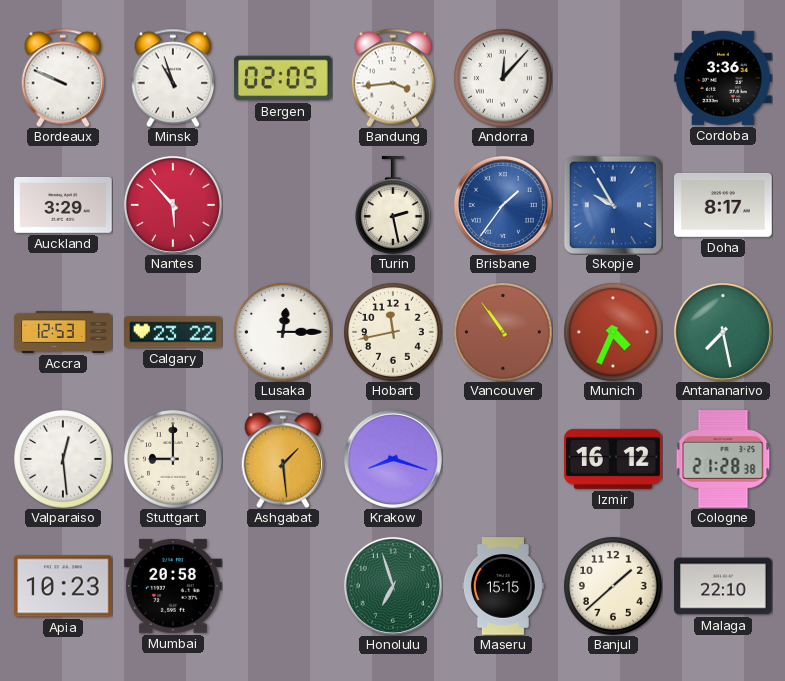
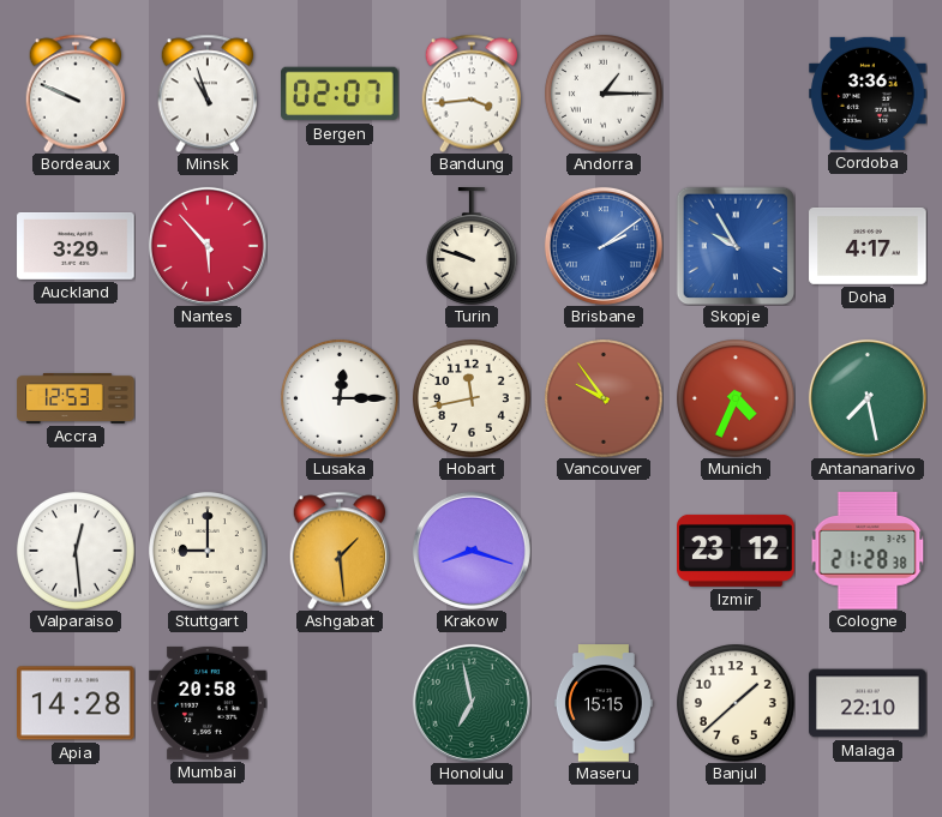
Bergen: 02:05 -> 02:07 (340, 94)
Andorra: 12:07 -> 1:15 (605, 95)
Turin: 2:28 -> 9:48 (472, 246)
Brisbane: 1:36 -> 2:09 (604, 246)
Doha: 8:17 -> 4:17 (868, 246)
Calgary: 23:22 -> none (173, 332)
Vancouver: 10:54 -> 9:54 (605, 400)
Izmir: 16:12 -> 23:12 (736, 551)
Apia: 10:23 -> 14:28 (77, 703)
Honolulu: 6:57 -> 6:58 (472, 703)
